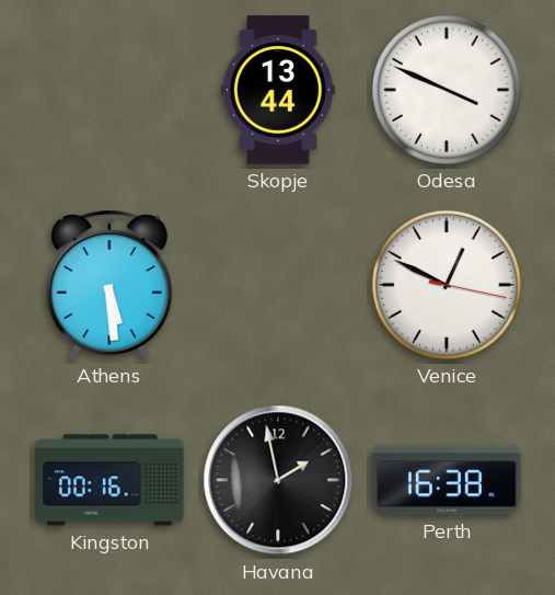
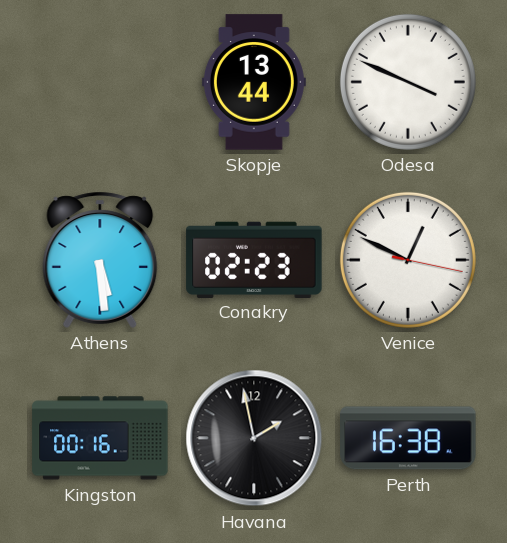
Conakry: none -> 02:23 (254, 259)
